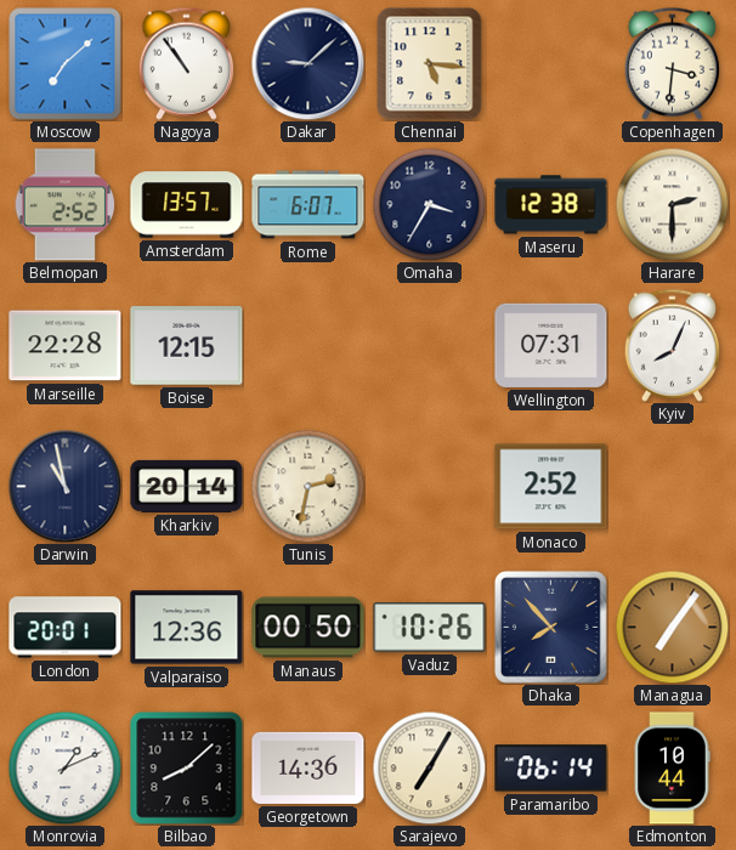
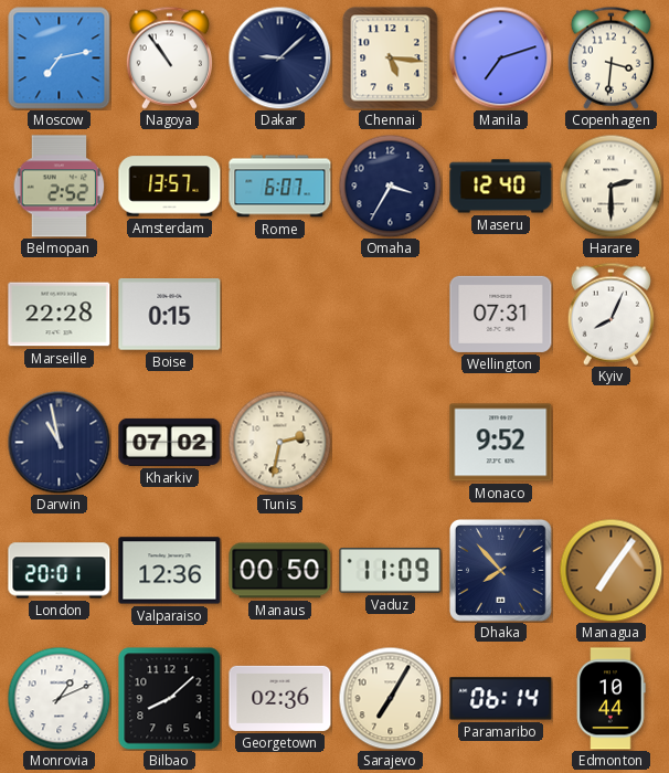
Moscow: 7:08 -> 7:13 (60, 59)
Manila: none -> 7:12 (500, 57)
Maseru: 12:38 -> 12:40 (501, 187)
Boise: 12:15 -> 0:15 (170, 315)
Kharkiv: 20:14 -> 07:02 (170, 442)
Monaco: 2:52 -> 9:52 (501, 443)
Vaduz: 10:26 -> 11:09 (391, 571)
Georgetown: 14:36 -> 02:36 (280, 698)
